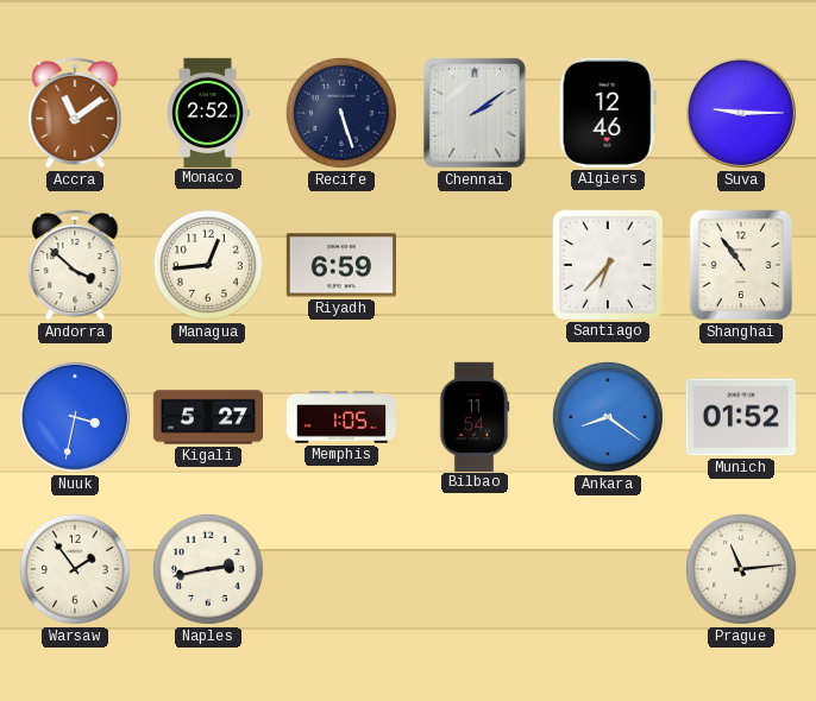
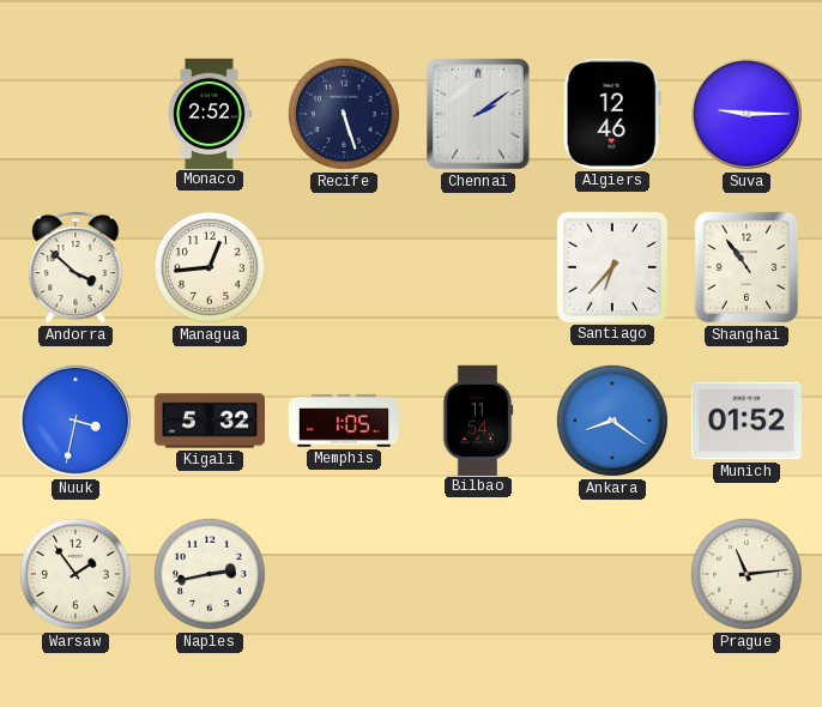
Accra: 11:09 -> none (75, 113)
Riyadh: 6:59 -> none (341, 265)
Kigali: 5:27 -> 5:32 (208, 421)
